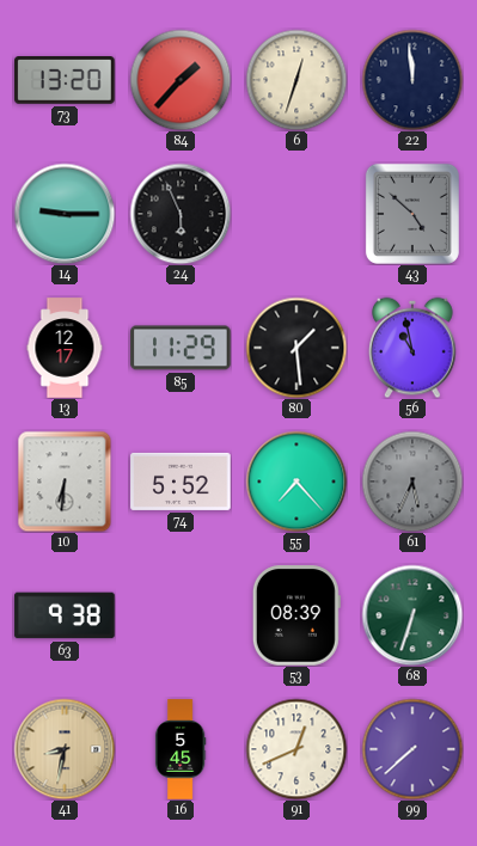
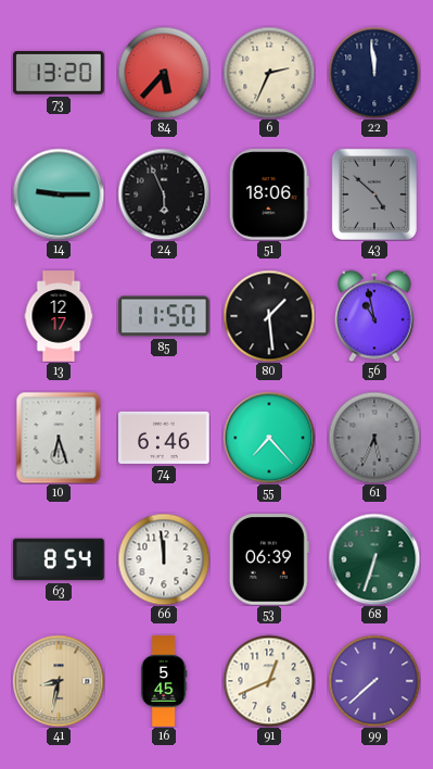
84: 1:37 -> 5:37 (164, 73)
6: 12:33 -> 2:34 (269, 73)
51: none -> 18:06 (269, 194)
85: 11:29 -> 11:50 (164, 316)
10: 6:31 -> 6:27 (59, 438)
74: 5:52 -> 6:46 (164, 438)
63: 9:38 -> 8:54 (59, 559)
66: none -> 11:59 (164, 559)
53: 08:39 -> 06:39 (269, 559)
